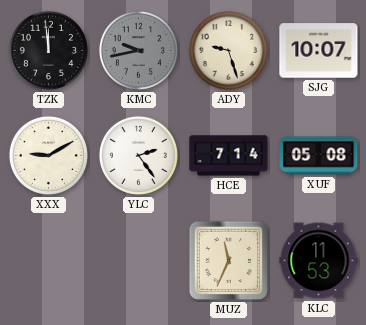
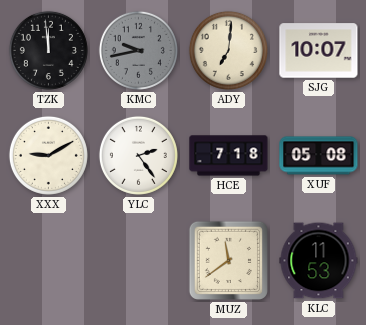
ADY: 9:27 -> 7:01 (228, 50)
HCE: 7:14 -> 7:18 (229, 156)
MUZ: 11:34 -> 11:39 (228, 260)
